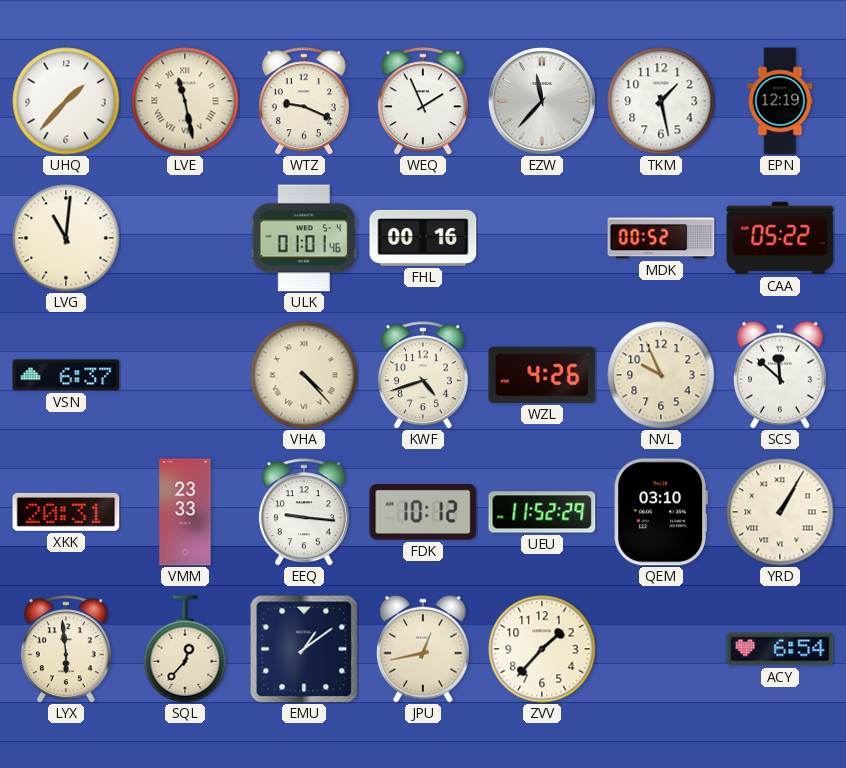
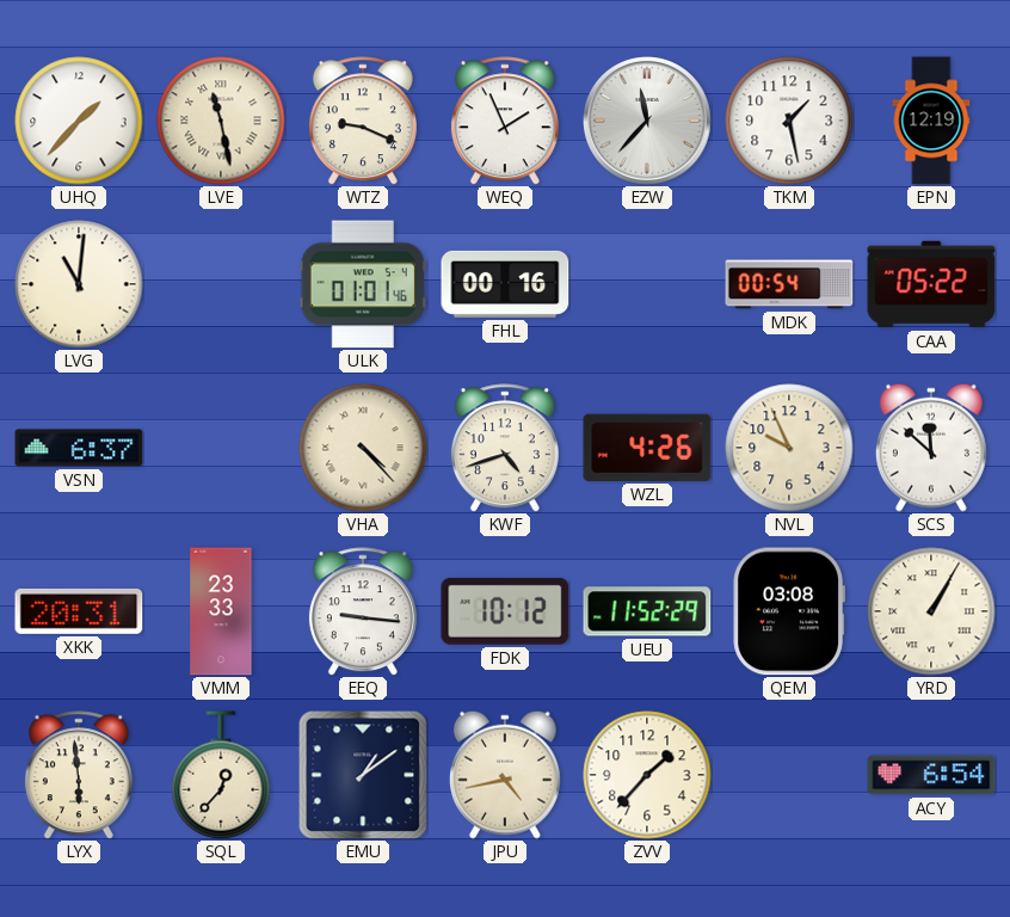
MDK: 00:52 -> 00:54 (789, 284)
QEM: 03:10 -> 03:08 (788, 611)
JPU: 12:43 -> 4:43 (505, 775)
